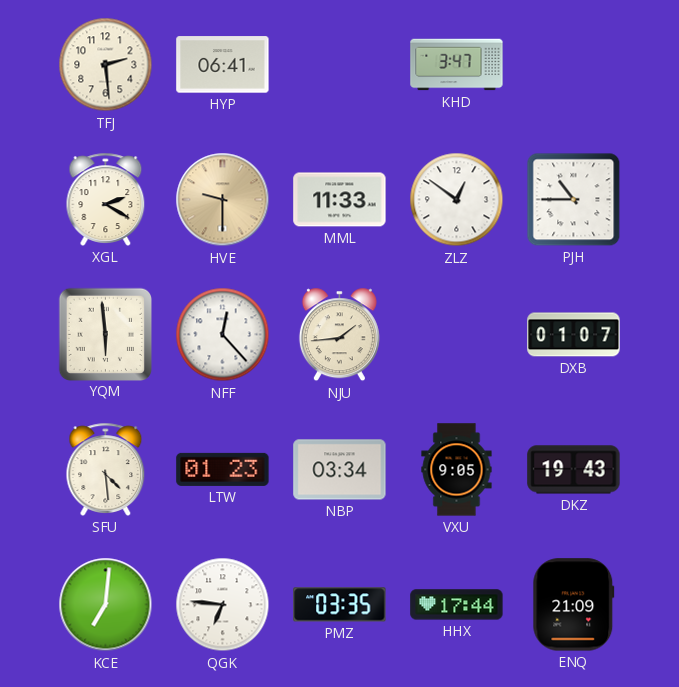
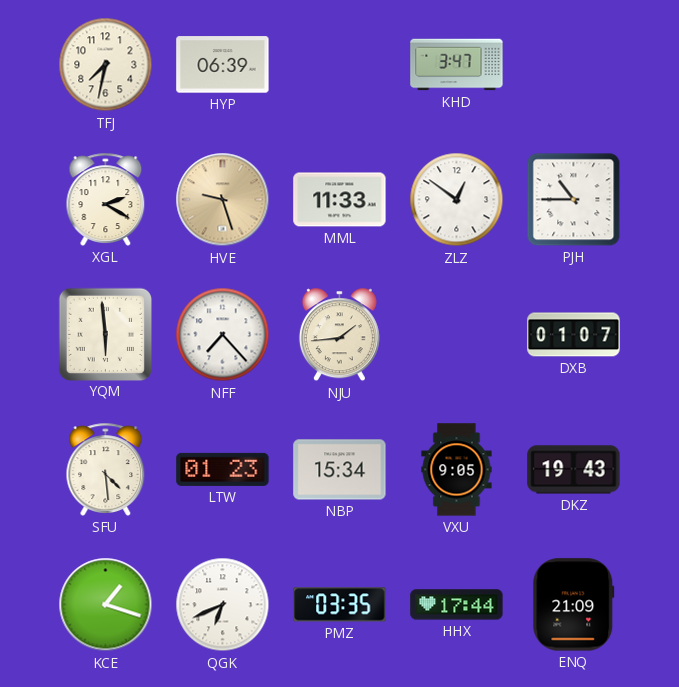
TFJ: 2:29 -> 7:32 (106, 65)
HYP: 06:41 -> 06:39 (223, 65)
HVE: 9:30 -> 9:27 (223, 200)
NFF: 12:23 -> 7:23 (223, 335)
NBP: 03:34 -> 15:34 (340, 470)
KCE: 7:01 -> 1:18 (106, 605)
QGK: 6:46 -> 6:41 (223, 605)
